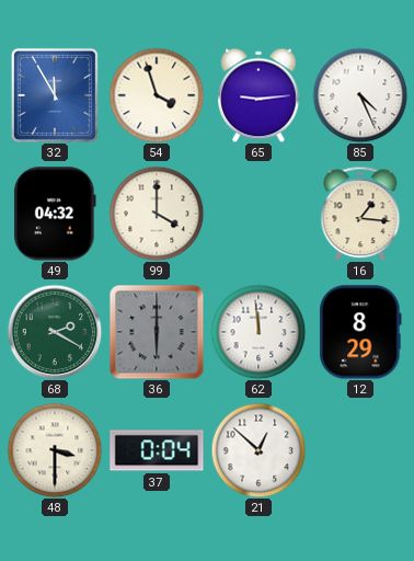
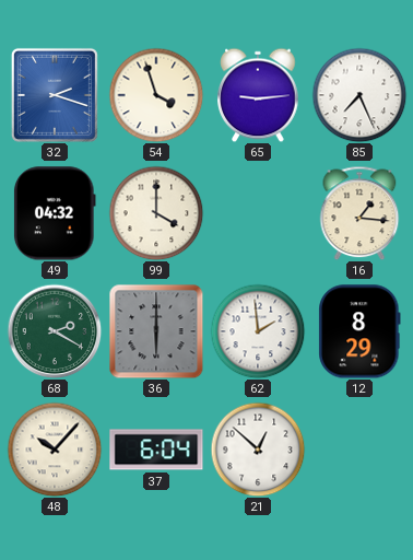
32: 11:55 -> 2:18 (55, 95)
85: 4:26 -> 7:26 (359, 95)
62: 11:59 -> 1:59 (258, 331)
48: 3:30 -> 10:07 (55, 450)
37: 0:04 -> 6:04 (156, 450)
